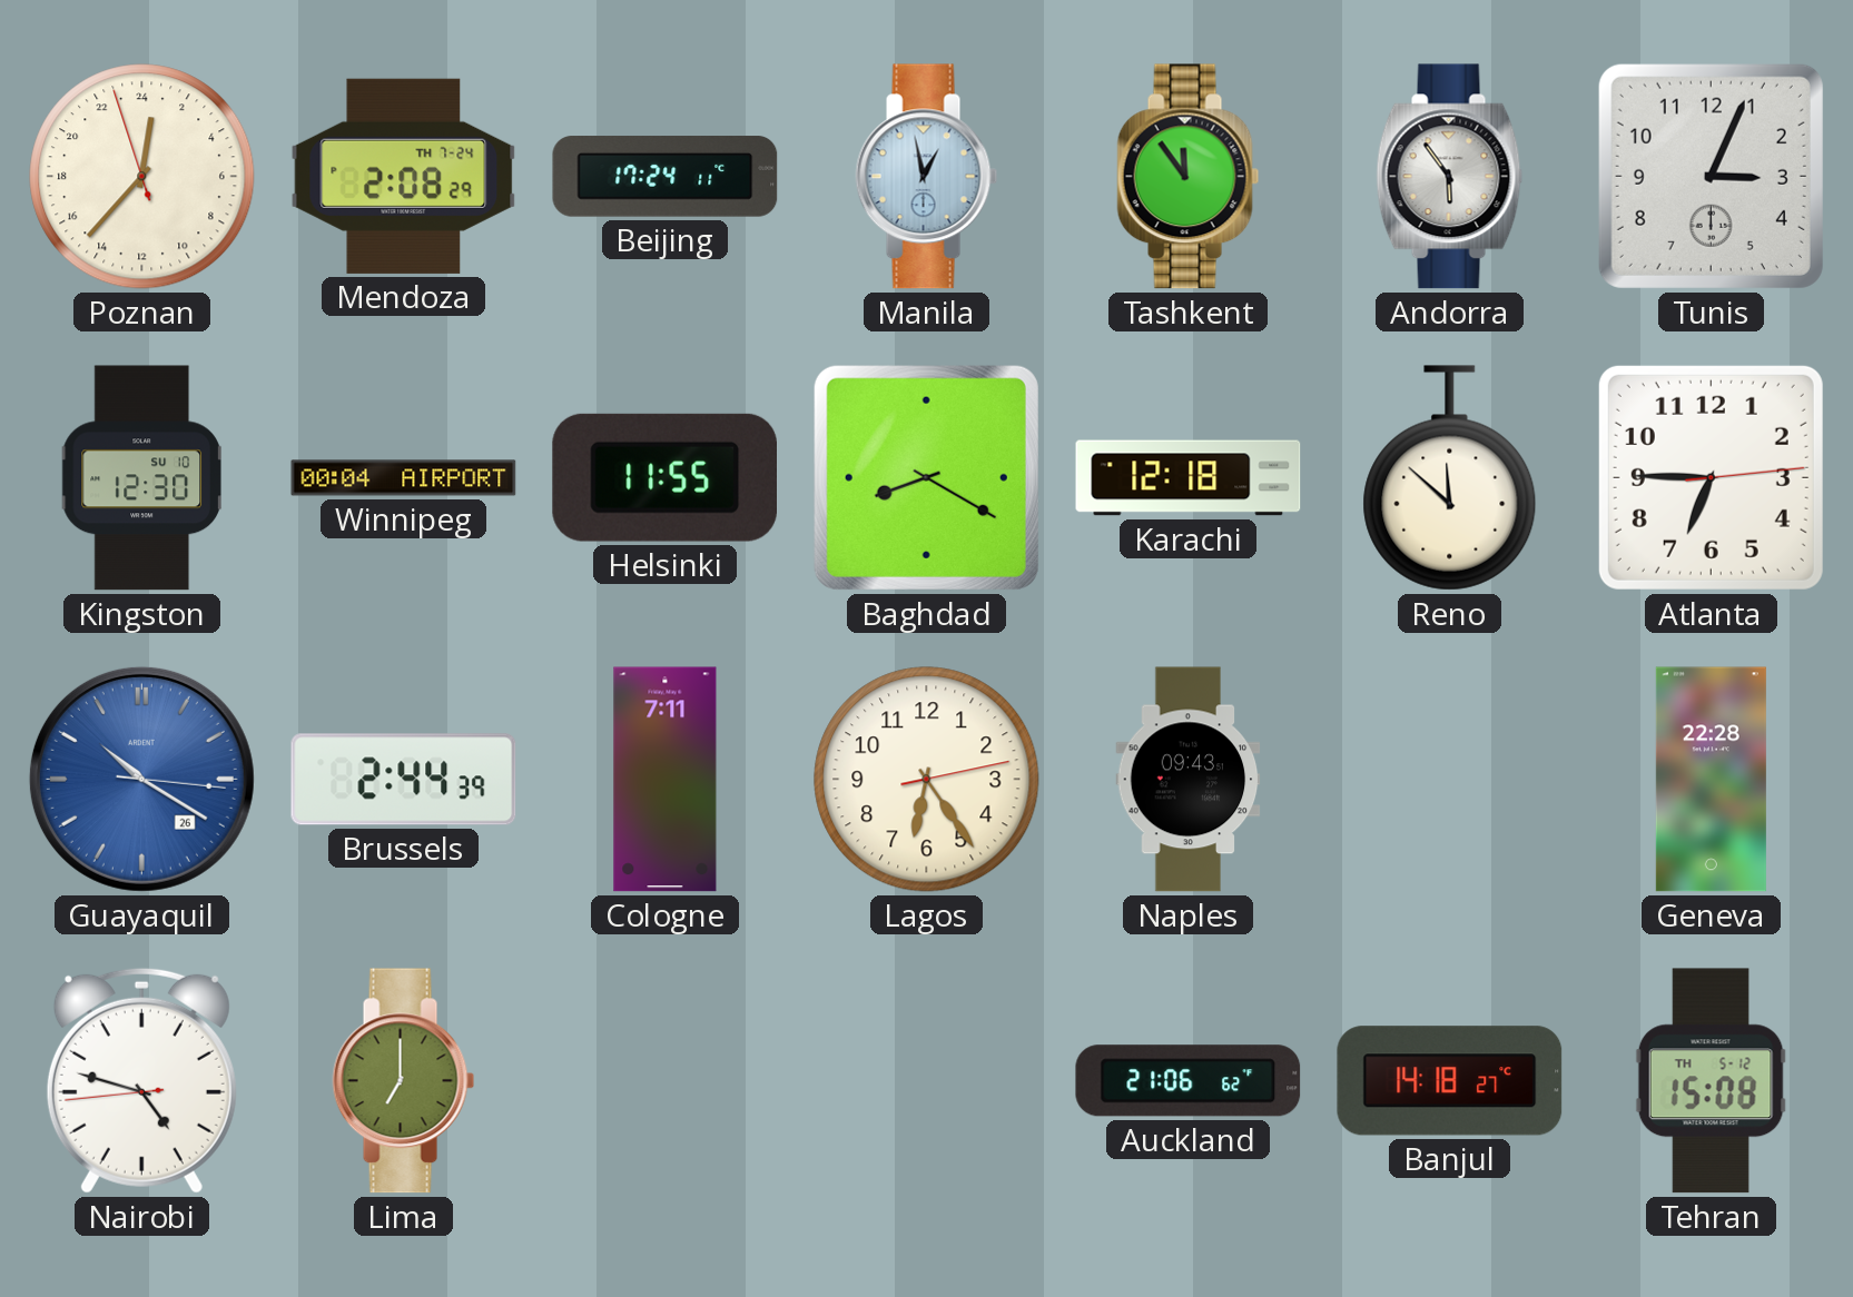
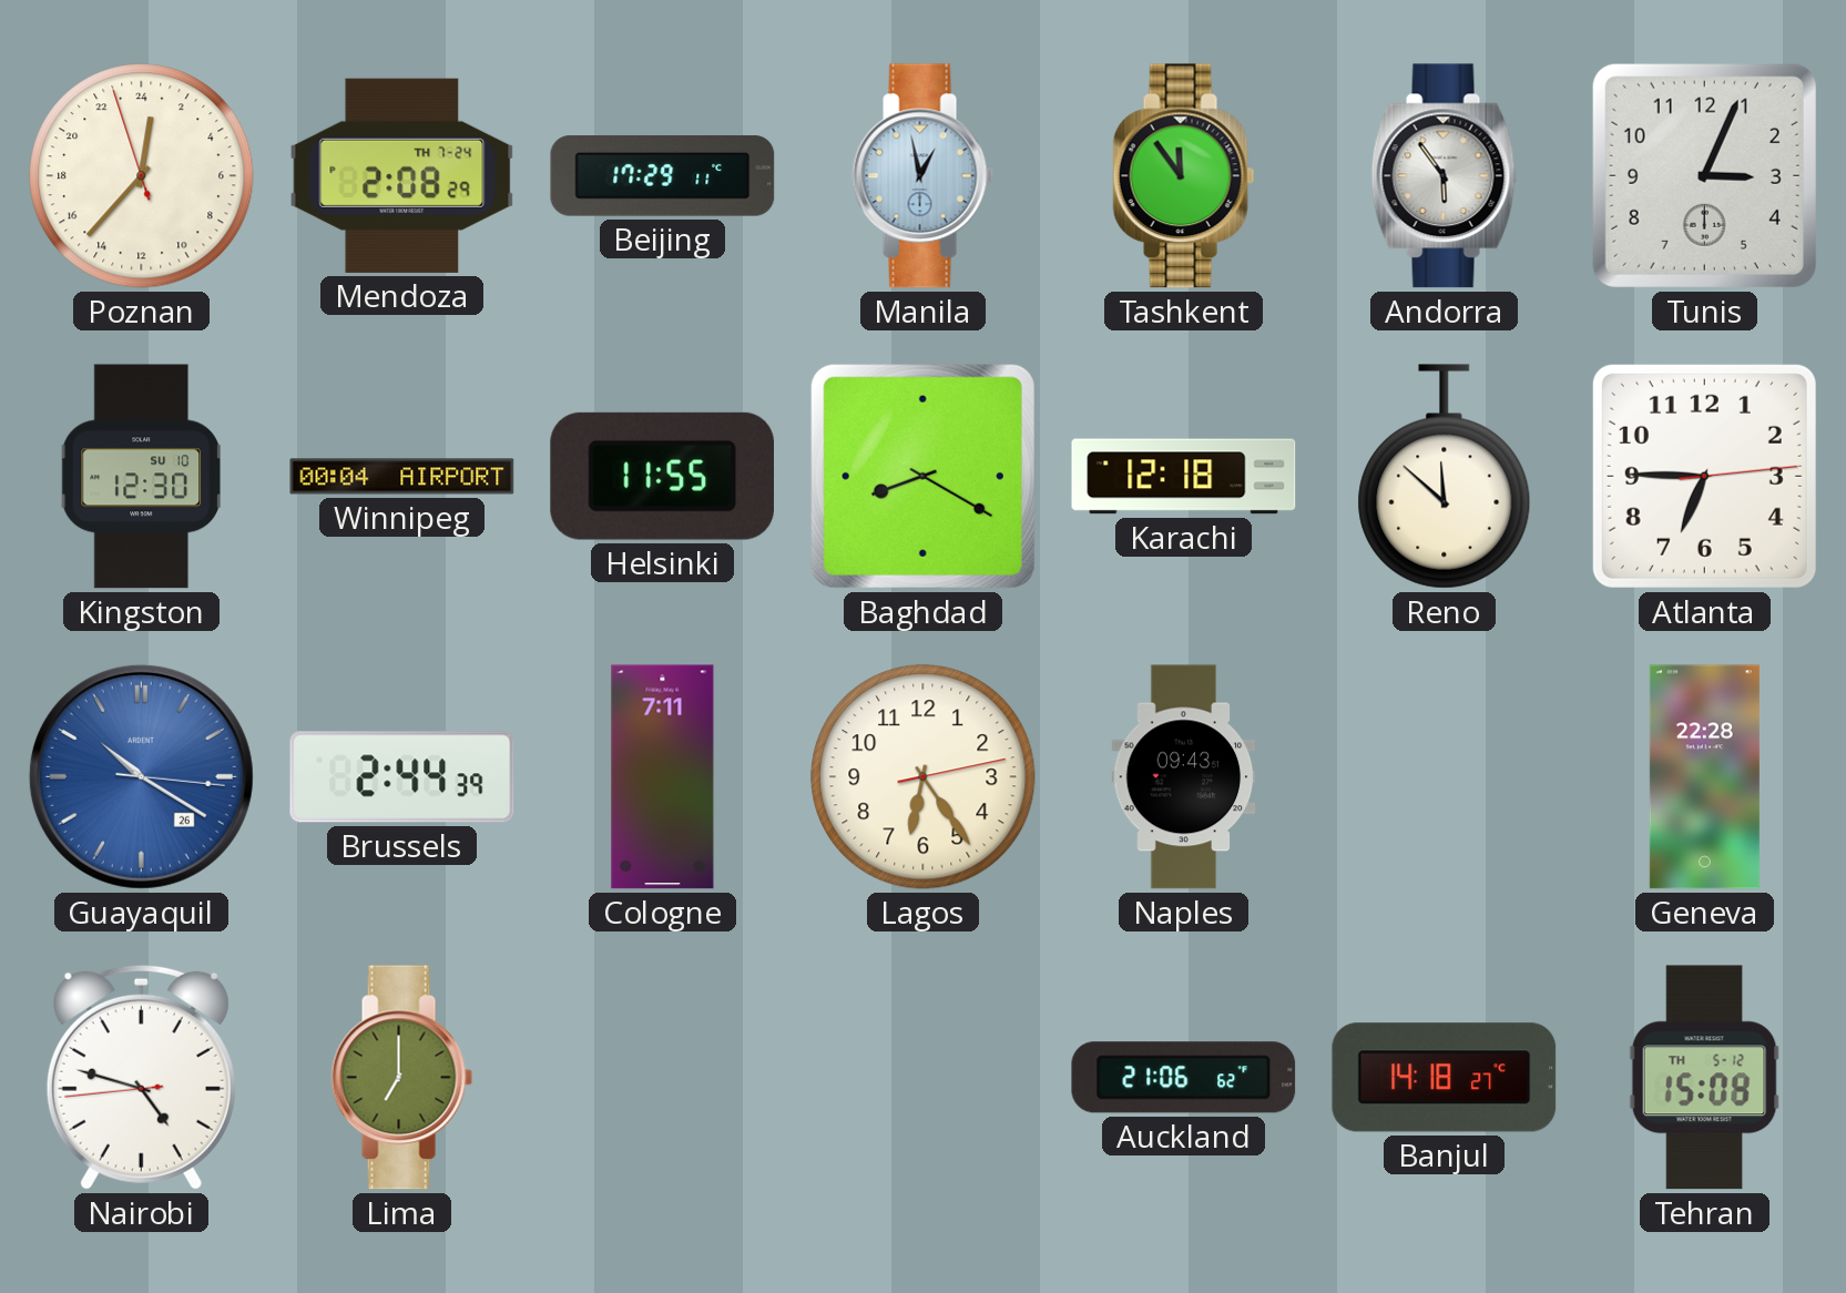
Beijing: 17:24 -> 17:29 (663, 176)
